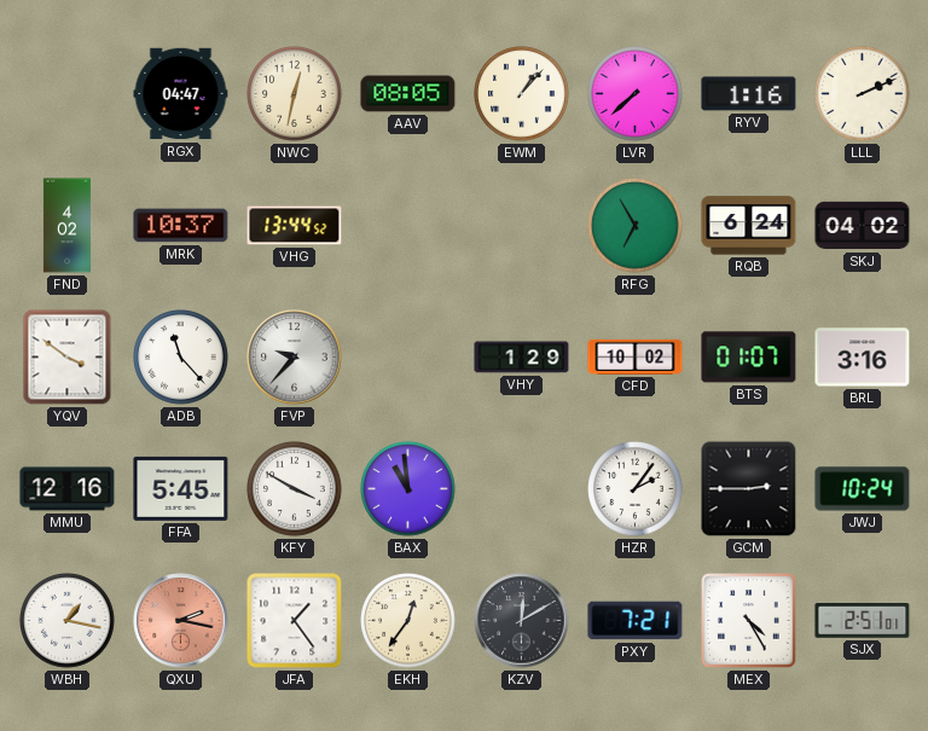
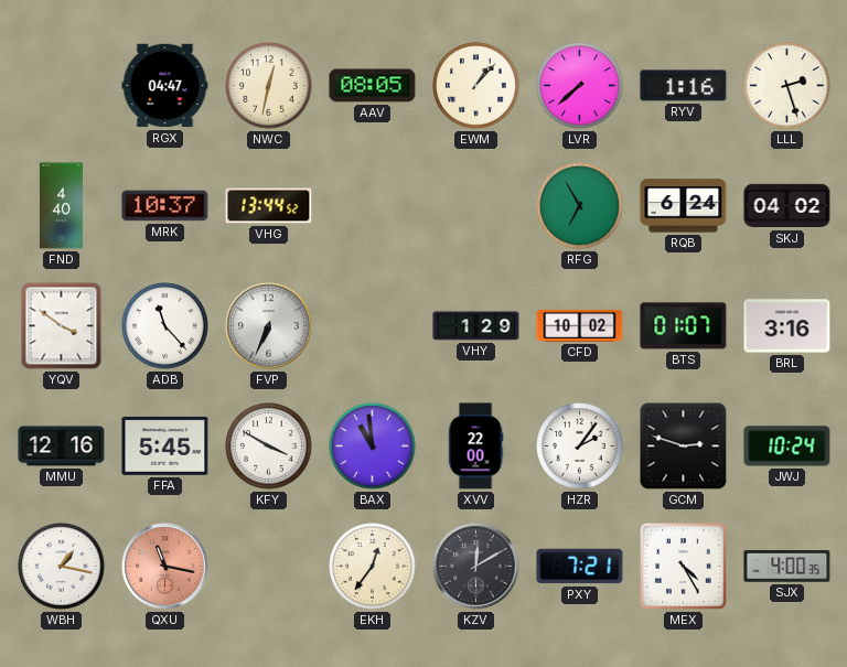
LLL: 2:11 -> 2:27 (787, 86)
FND: 4:02 -> 4:40 (61, 206)
FVP: 9:37 -> 6:34 (269, 326)
XVV: none -> 22:00 (475, 447)
GCM: 2:45 -> 2:48 (684, 447)
QXU: 2:17 -> 11:17 (165, 567)
JFA: 1:24 -> none (295, 621)
SJX: 2:51 -> 4:00 (787, 567)
